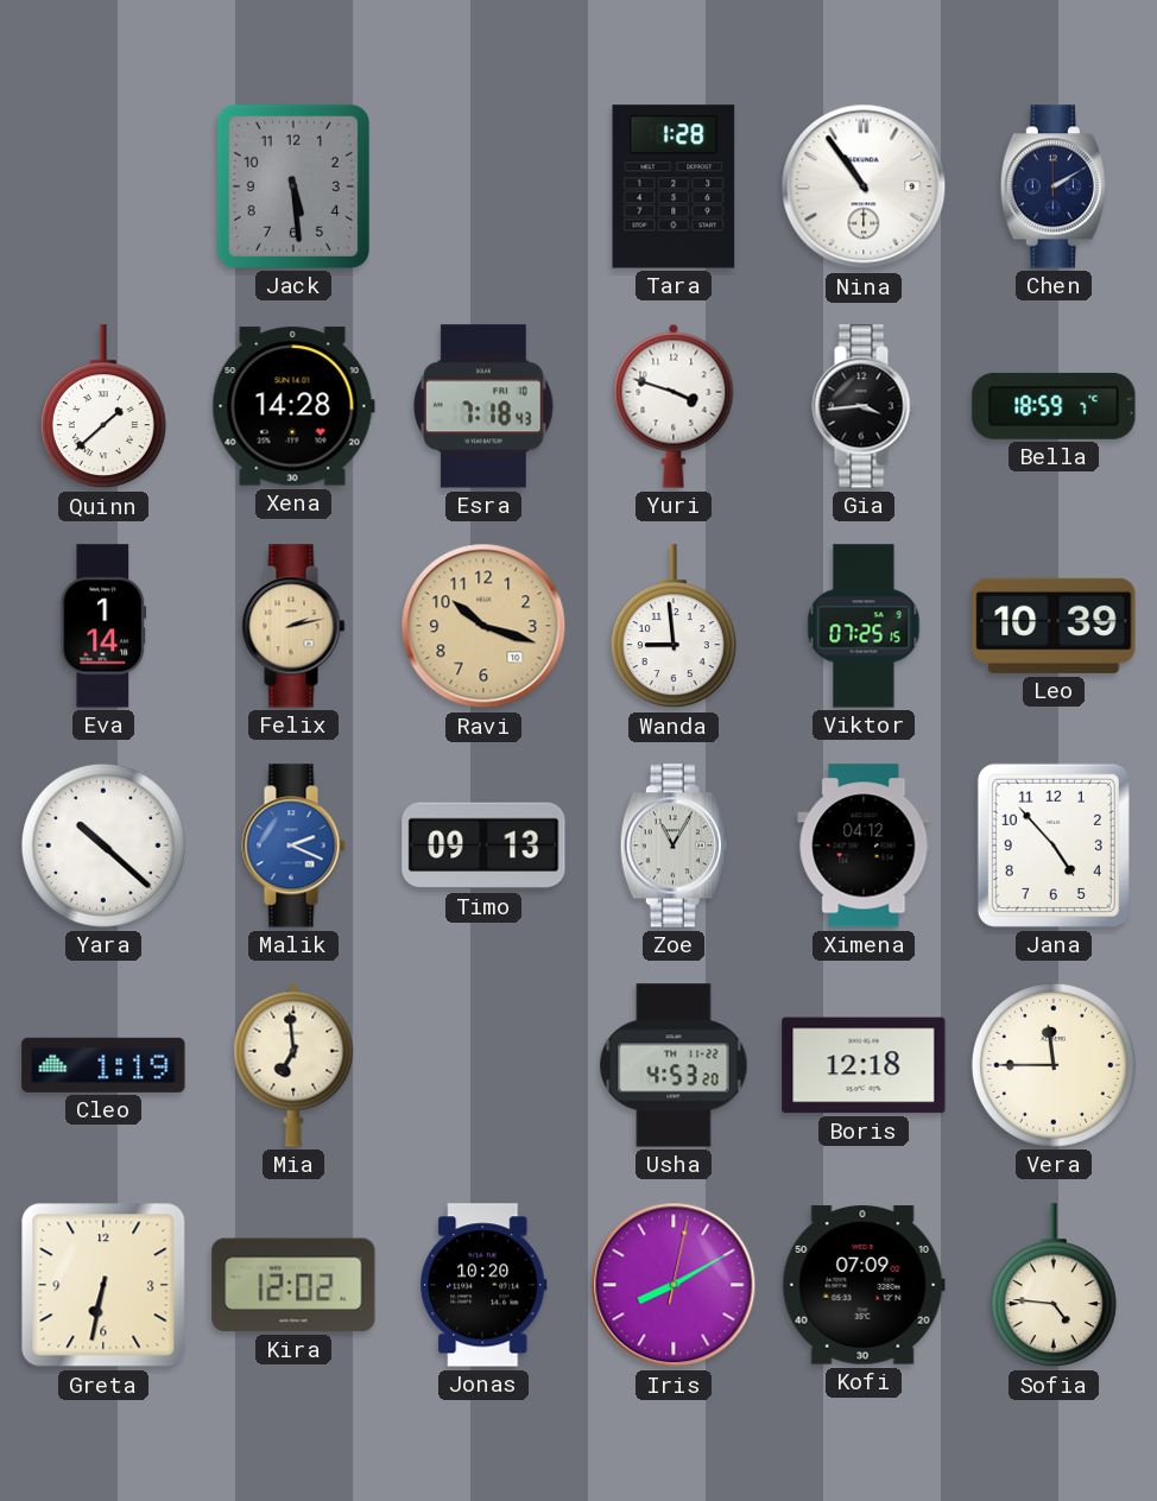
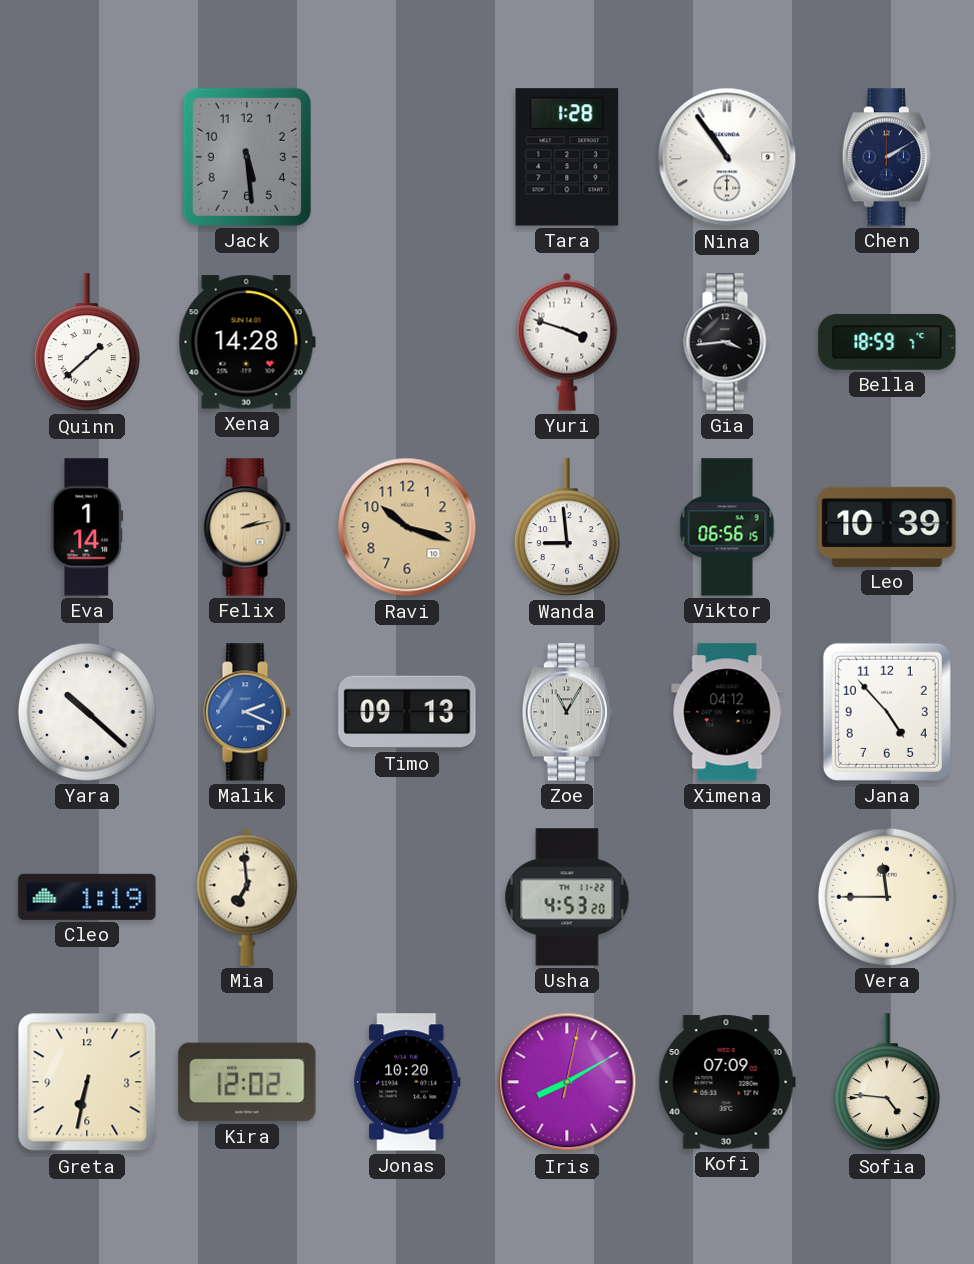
Esra: 7:18 -> none (483, 406)
Viktor: 07:25 -> 06:56 (727, 527)
Boris: 12:18 -> none (864, 1065)
